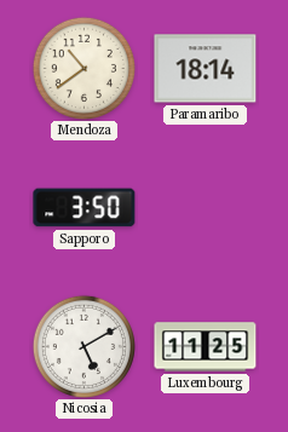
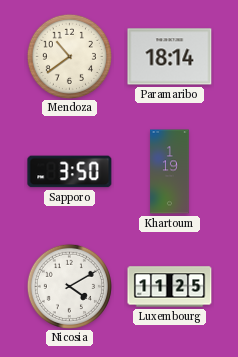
Khartoum: none -> 1:19 (170, 172)
Nicosia: 5:10 -> 4:10 (69, 286)
